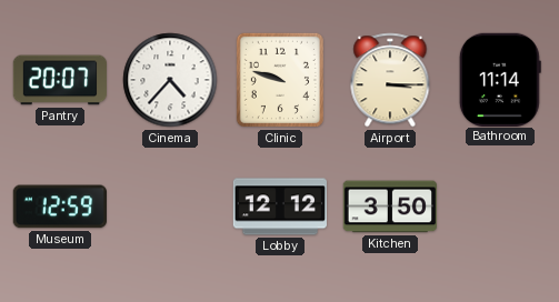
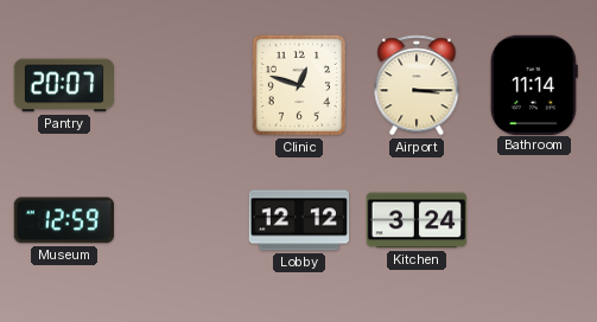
Cinema: 4:37 -> none (170, 80)
Clinic: 9:48 -> 12:48 (299, 85)
Kitchen: 3:50 -> 3:24 (415, 220)
